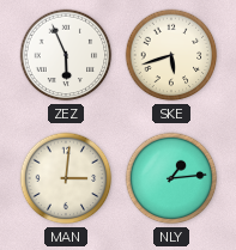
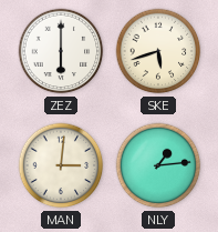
ZEZ: 5:56 -> 6:00 (61, 51)
